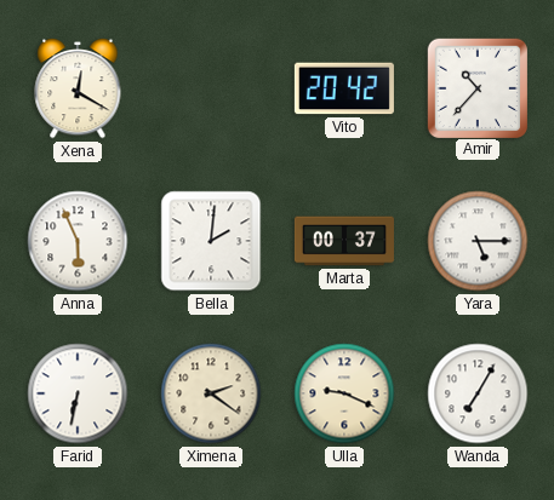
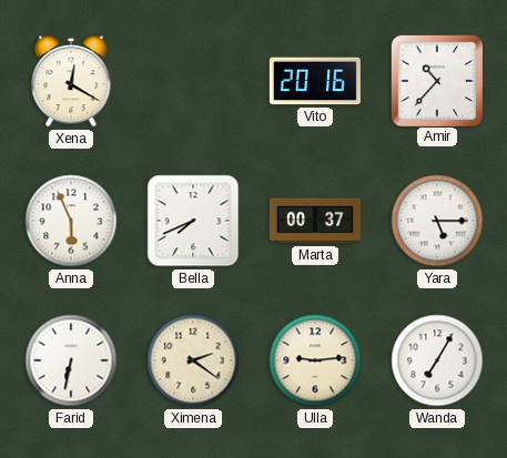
Vito: 20:42 -> 20:16 (315, 81)
Bella: 2:01 -> 7:41 (193, 221)
Ulla: 9:19 -> 9:14 (315, 360)
